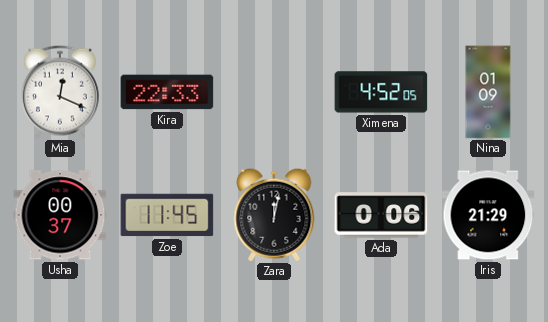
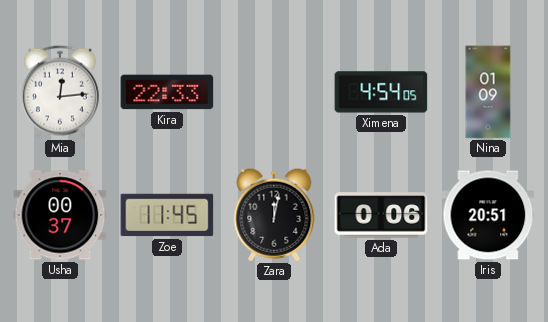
Mia: 12:19 -> 12:14 (60, 92)
Ximena: 4:52 -> 4:54 (381, 92)
Iris: 21:29 -> 20:51 (488, 215)
